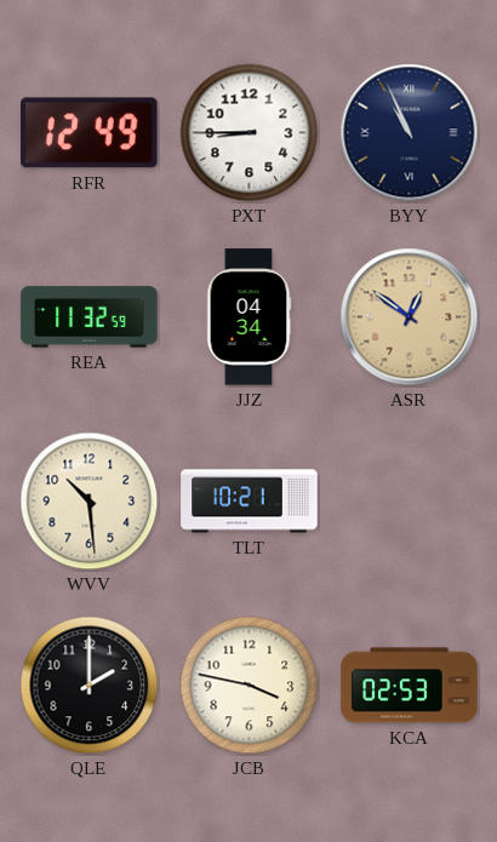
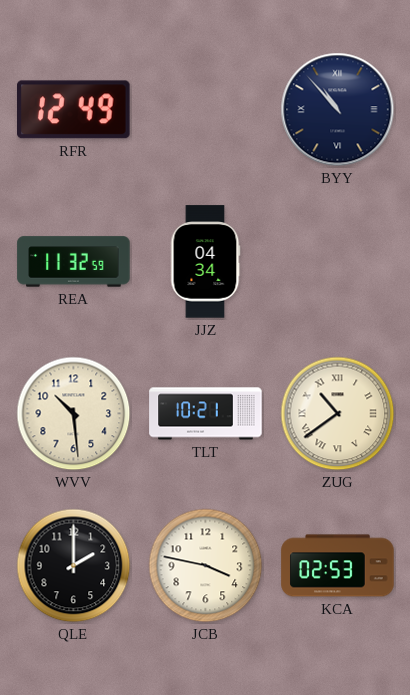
PXT: 8:45 -> none (250, 133)
BYY: 10:56 -> 10:53 (338, 110)
ASR: 12:51 -> none (410, 317)
ZUG: none -> 10:39 (338, 414)
